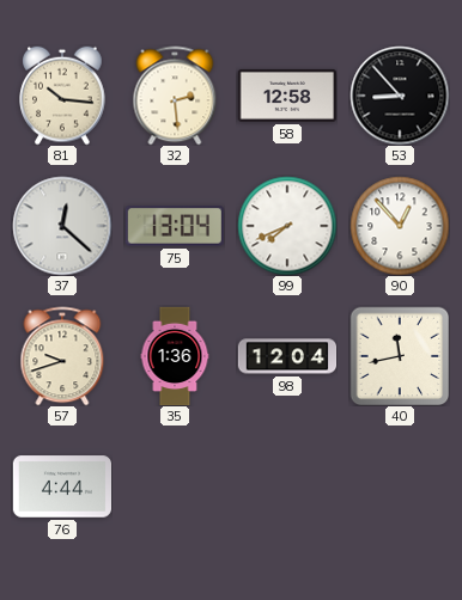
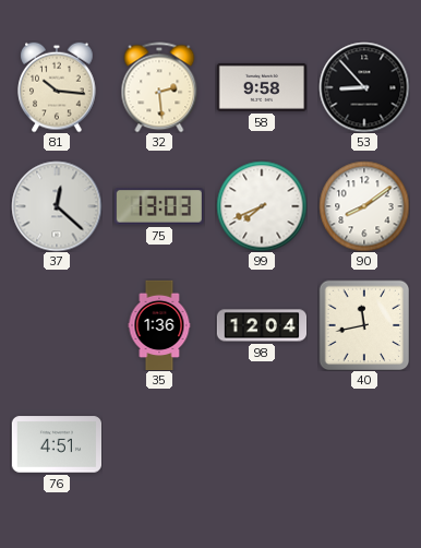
58: 12:58 -> 9:58 (261, 87)
75: 13:04 -> 13:03 (159, 206)
90: 12:53 -> 8:09 (364, 206)
57: 9:42 -> none (62, 356)
76: 4:44 -> 4:51 (56, 444)
